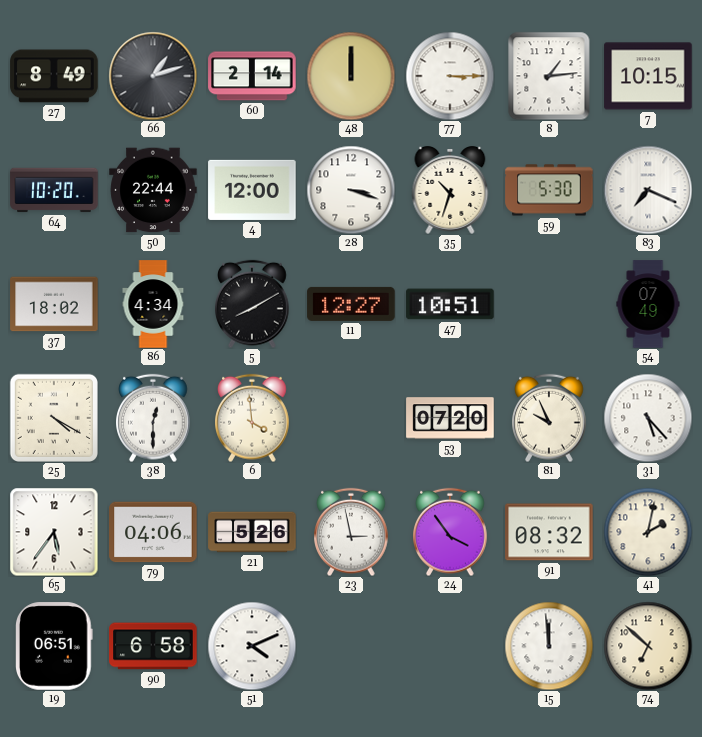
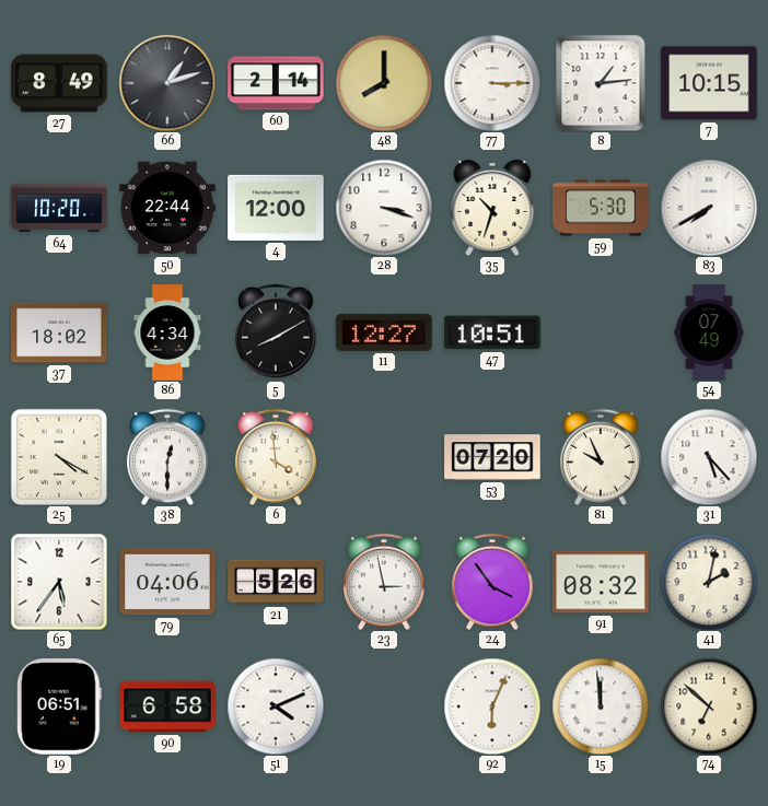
48: 12:00 -> 8:00 (384, 83)
83: 7:19 -> 7:40 (709, 208)
92: none -> 6:04 (492, 706)
